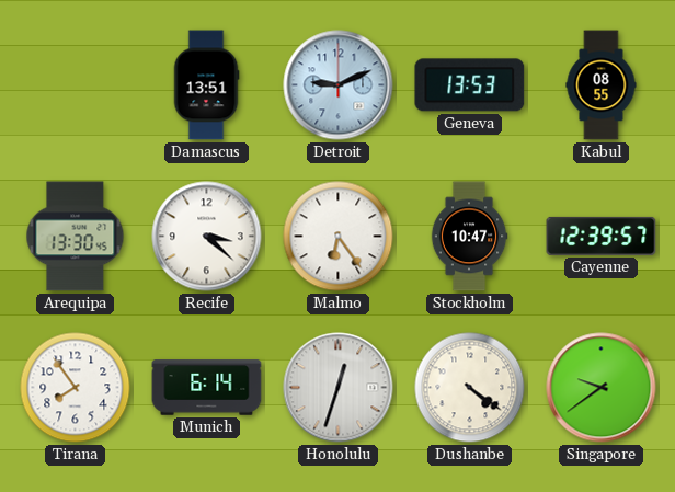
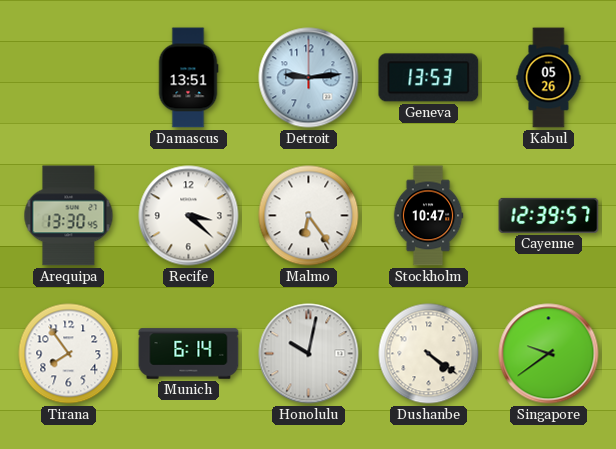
Detroit: 9:11 -> 9:14 (309, 78)
Kabul: 08:55 -> 05:26 (549, 78)
Honolulu: 12:33 -> 10:02 (309, 354)
